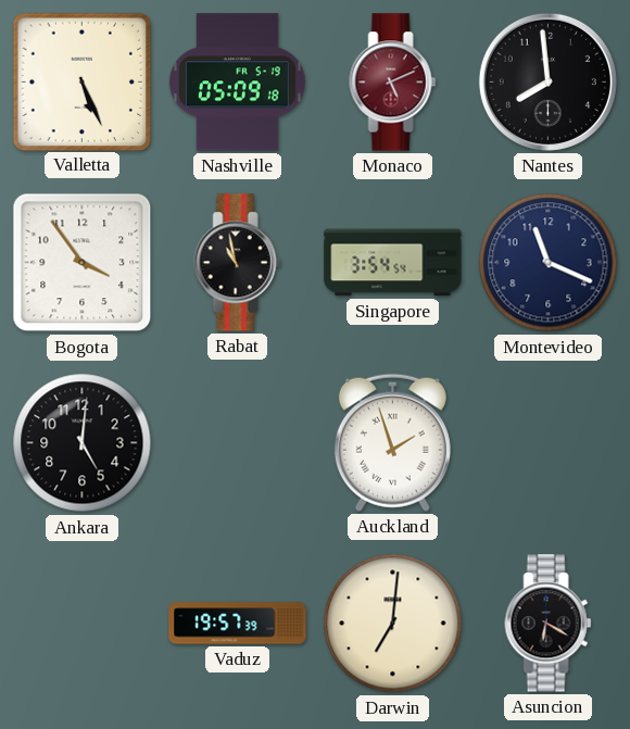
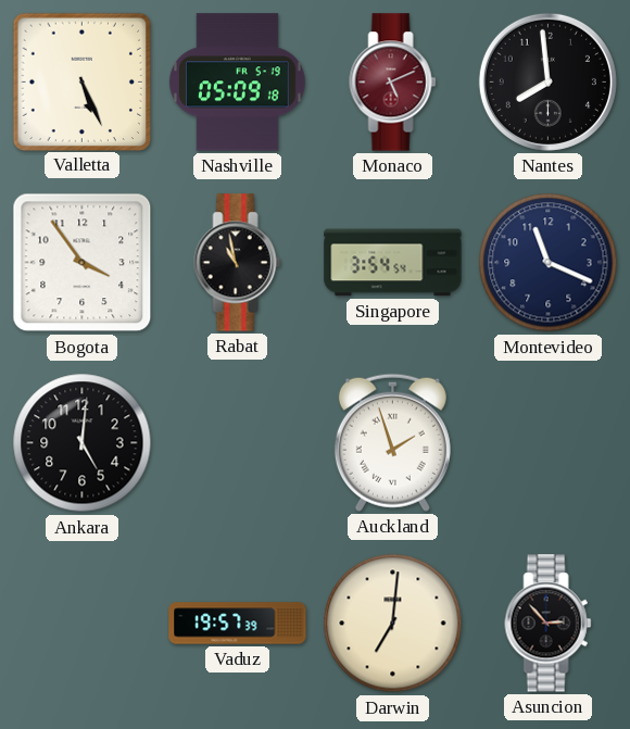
Asuncion: 6:20 -> 2:53 (549, 624)
